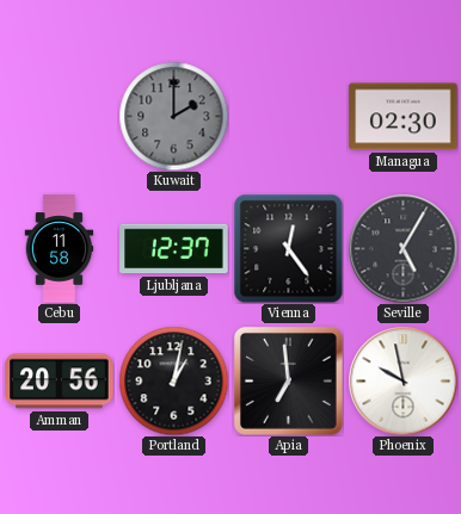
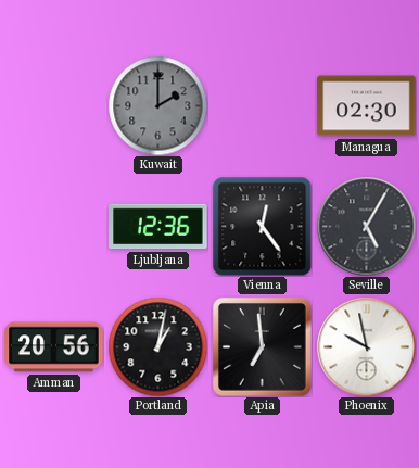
Cebu: 11:58 -> none (60, 249)
Ljubljana: 12:37 -> 12:36 (158, 227)
